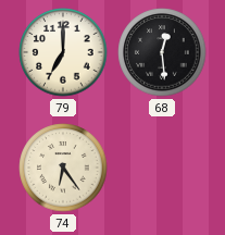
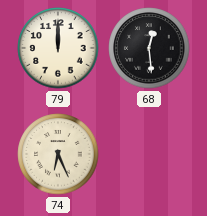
79: 7:00 -> 12:00 (58, 48)
74: 6:24 -> 6:26 (58, 154)
